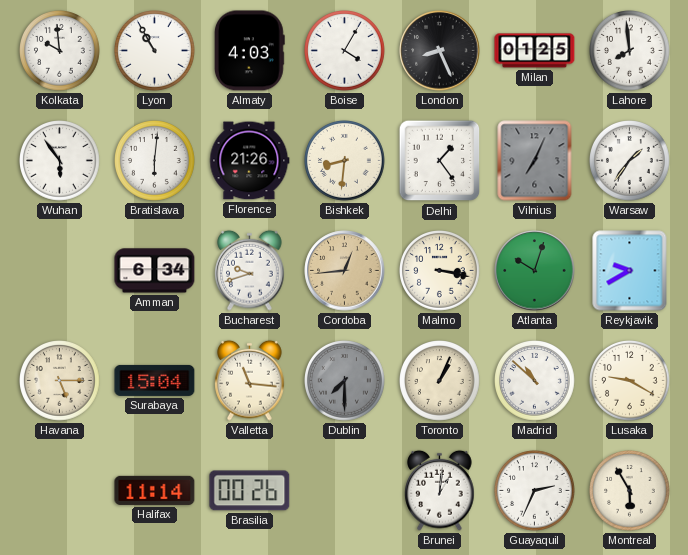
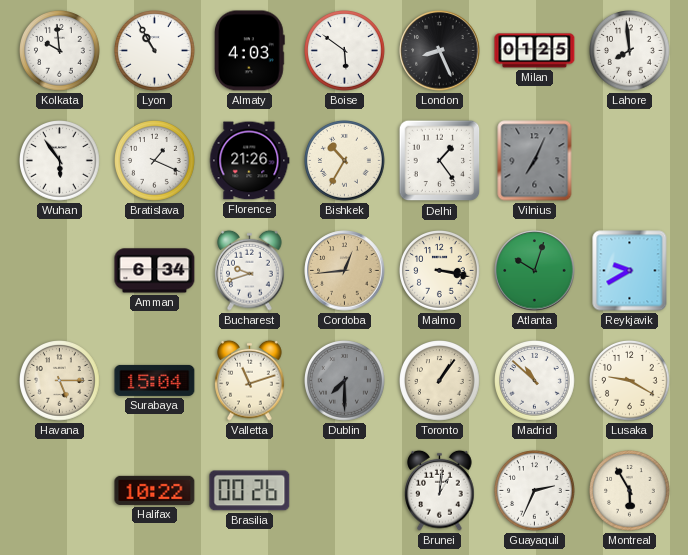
Boise: 4:05 -> 5:51 (345, 51)
Bratislava: 6:01 -> 1:19 (155, 161)
Bishkek: 8:31 -> 10:35 (345, 161)
Warsaw: 1:36 -> none (630, 161)
Valletta: 11:16 -> 11:12 (250, 380)
Toronto: 1:04 -> 1:06 (440, 381)
Halifax: 11:14 -> 10:22 (155, 490)
